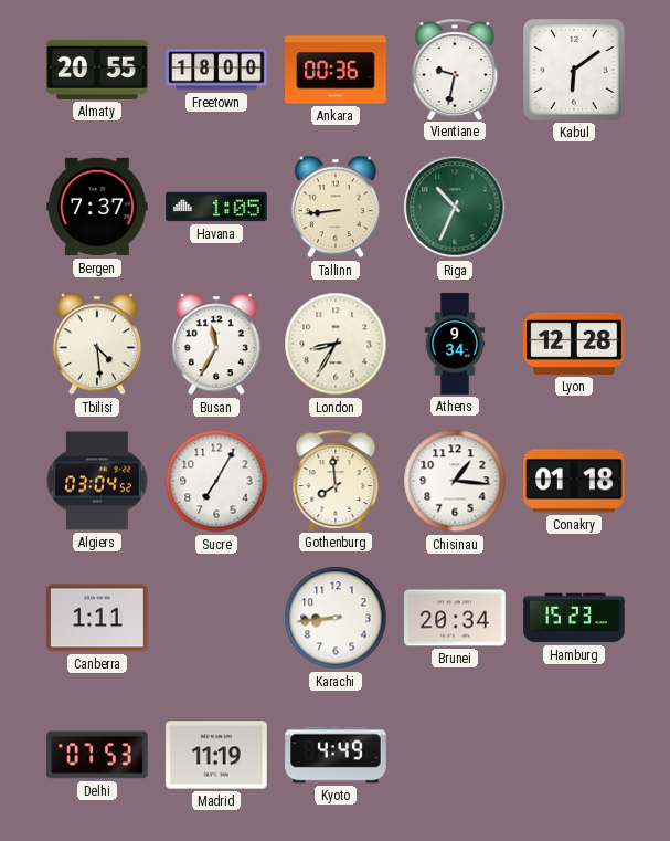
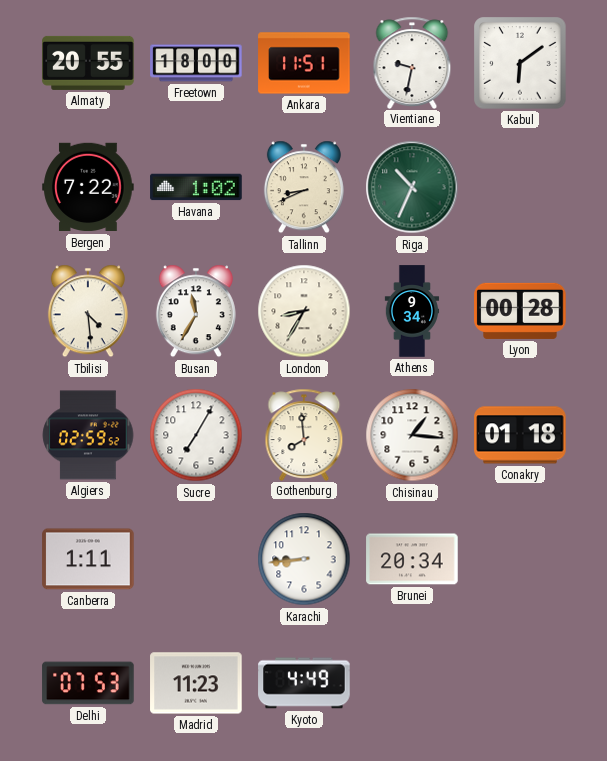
Ankara: 00:36 -> 11:51 (304, 63)
Bergen: 7:37 -> 7:22 (88, 187)
Havana: 1:05 -> 1:02 (196, 187)
Tallinn: 8:44 -> 8:41 (304, 187)
Lyon: 12:28 -> 00:28 (520, 311)
Algiers: 03:04 -> 02:59 (88, 435)
Hamburg: 15:23 -> none (574, 618)
Madrid: 11:19 -> 11:23 (196, 683)
